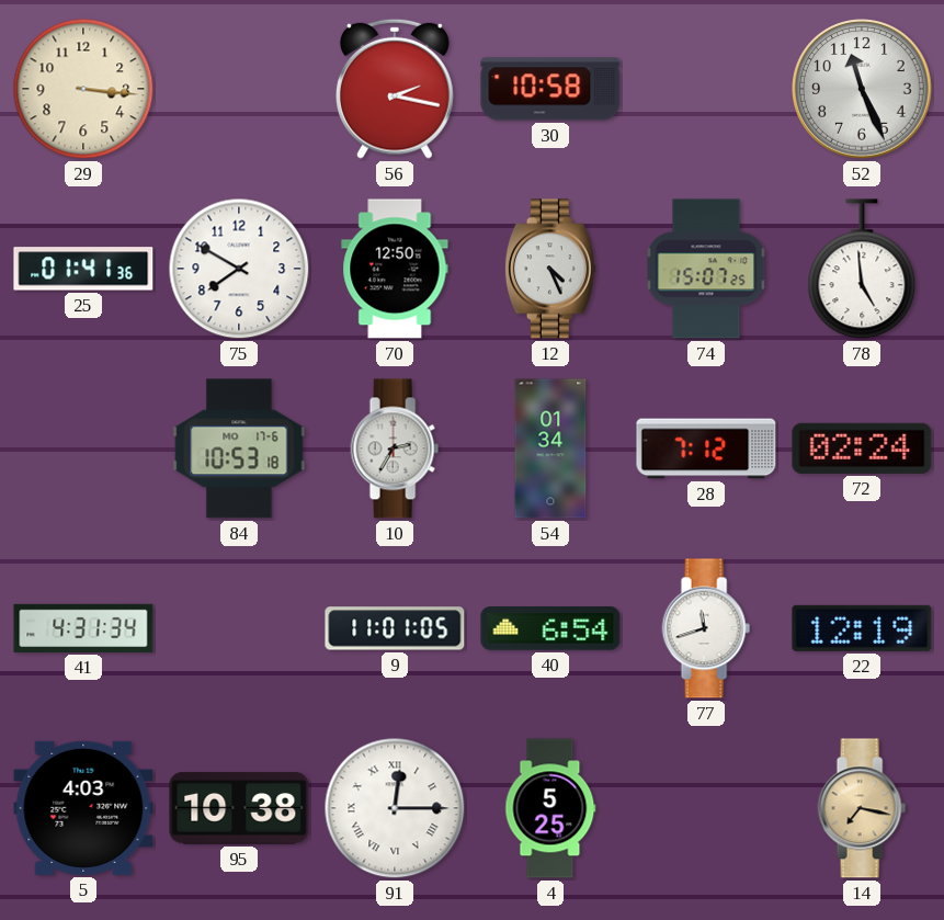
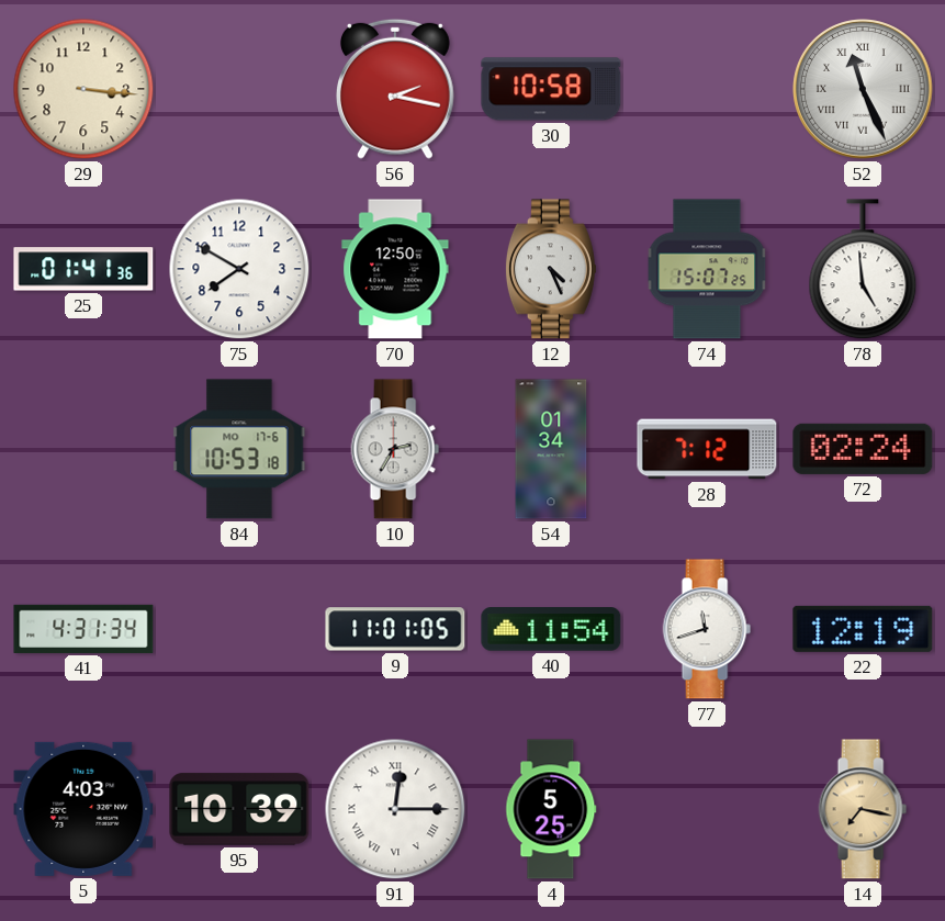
52 numerals: Arabic -> Roman (863, 89)
40: 6:54 -> 11:54 (551, 629)
95: 10:38 -> 10:39 (239, 809)
